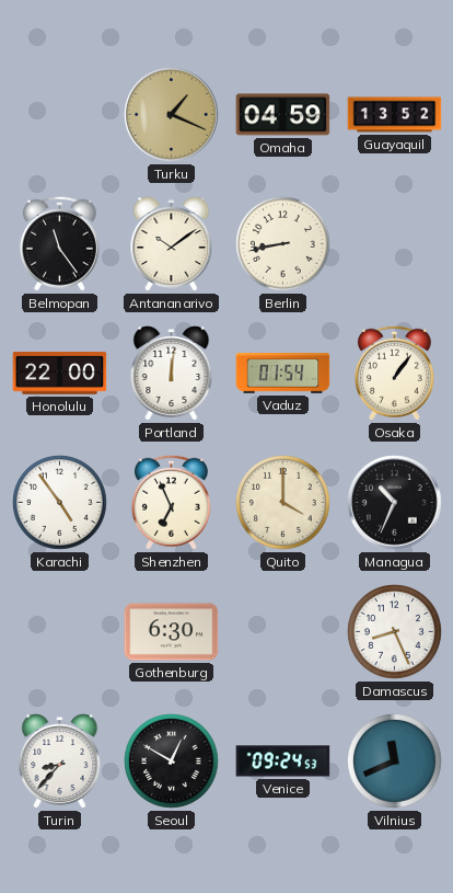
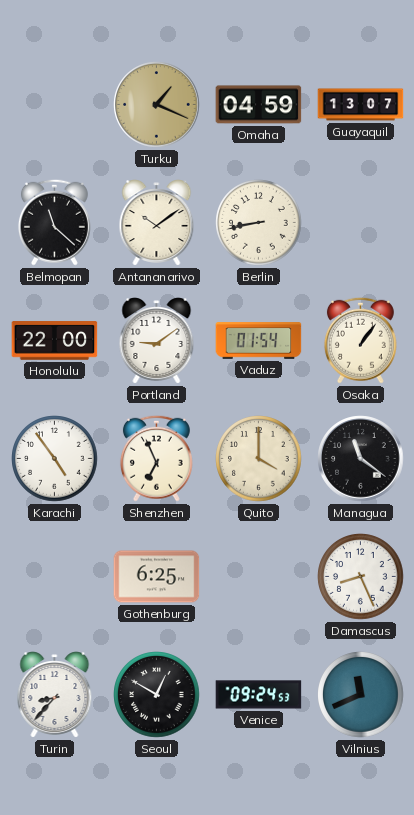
Guayaquil: 13:52 -> 13:07 (361, 105)
Belmopan: 11:24 -> 11:22 (54, 222)
Portland: 12:01 -> 9:09 (157, 341)
Managua: 10:34 -> 11:21 (361, 459)
Gothenburg: 6:30 -> 6:25 (157, 577)
